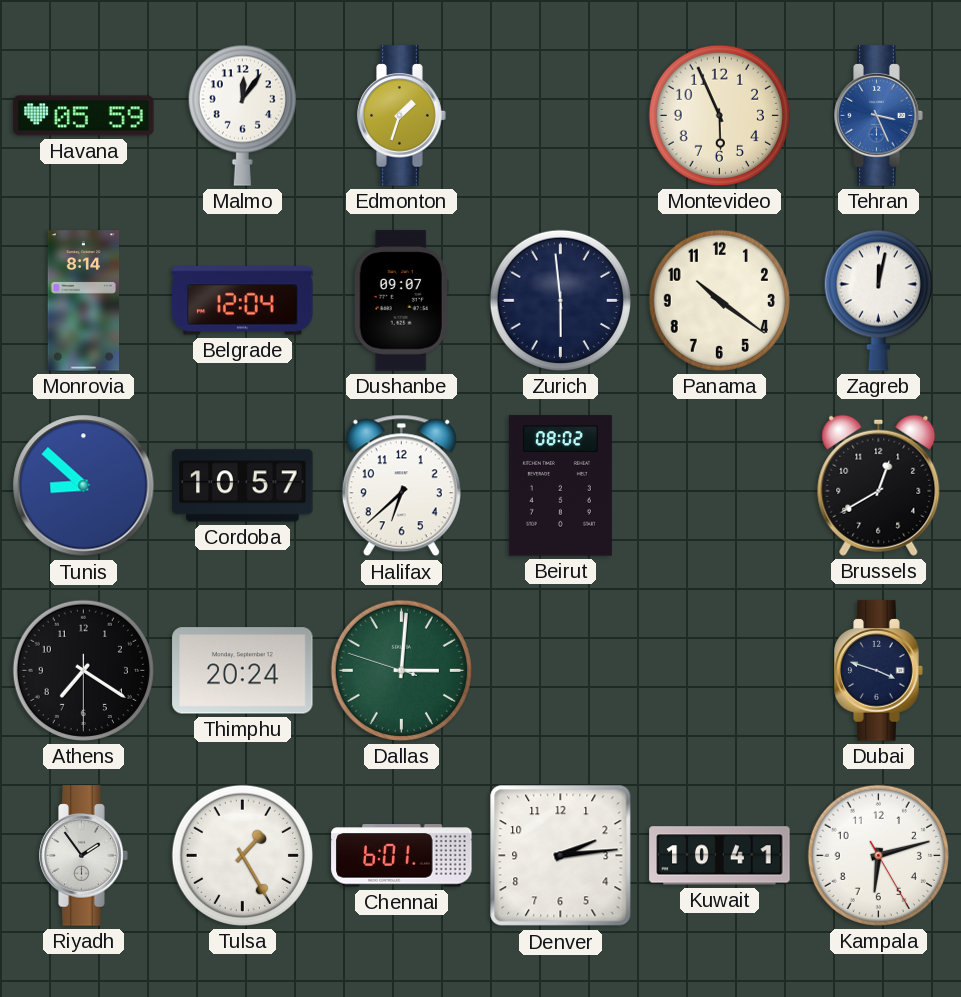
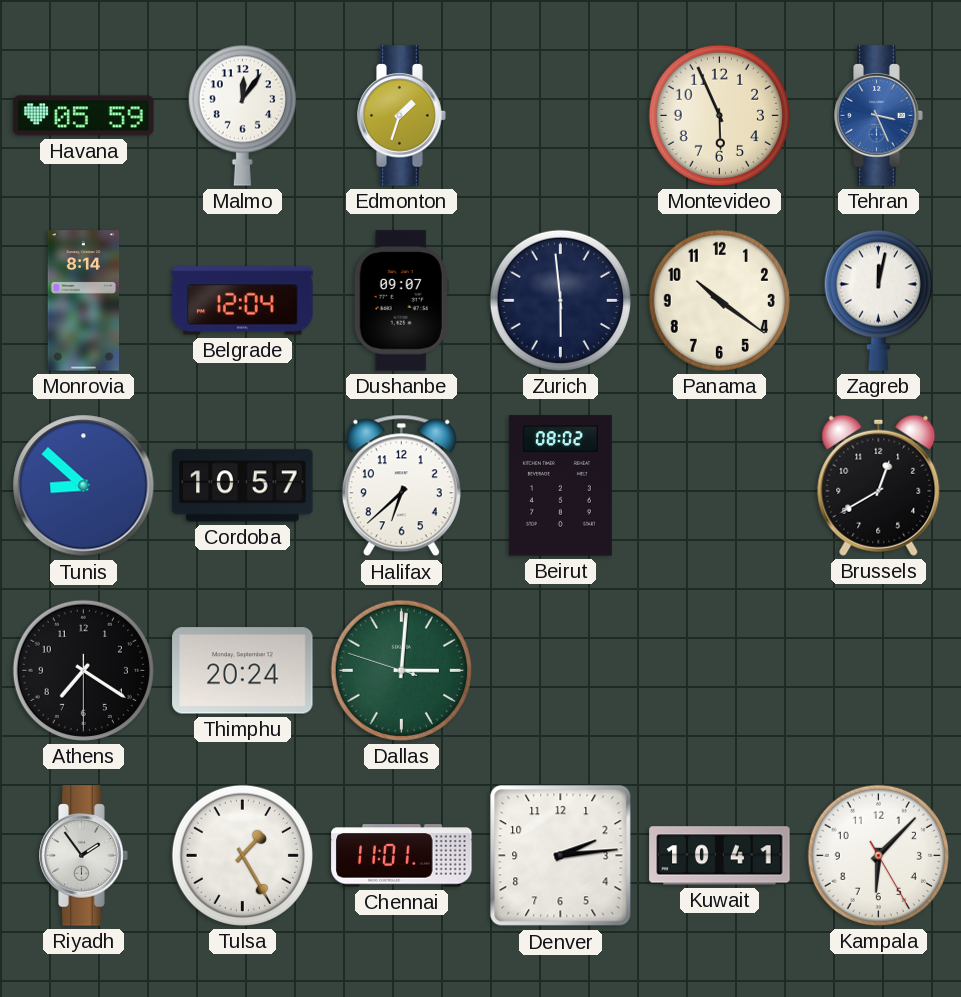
Dubai: 3:48 -> none (879, 671)
Chennai: 6:01 -> 11:01 (402, 856)
Kampala: 6:12 -> 6:07 (878, 855)
